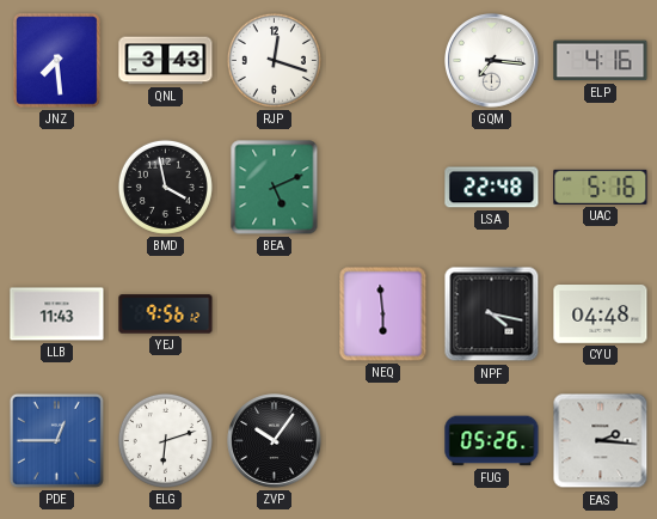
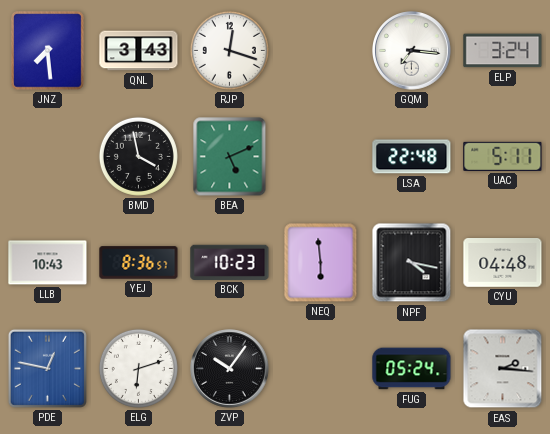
ELP: 4:16 -> 3:24 (503, 51)
UAC: 5:16 -> 5:11 (503, 156)
LLB: 11:43 -> 10:43 (48, 263)
YEJ: 9:56 -> 8:36 (139, 263)
BCK: none -> 10:23 (230, 262)
PDE: 12:45 -> 12:47 (47, 368)
FUG: 05:26 -> 05:24 (412, 369)
